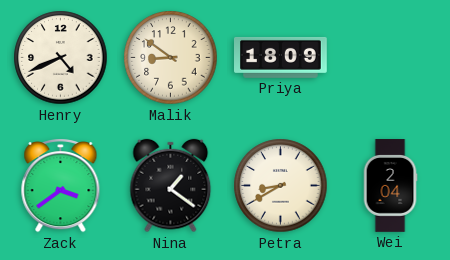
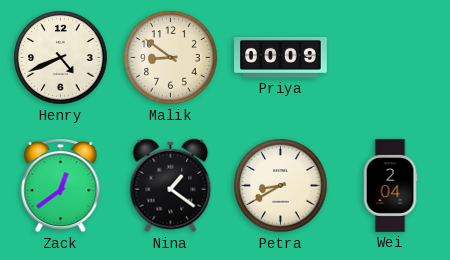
Priya: 18:09 -> 00:09 (281, 57)
Zack: 3:39 -> 12:39 (61, 186)
